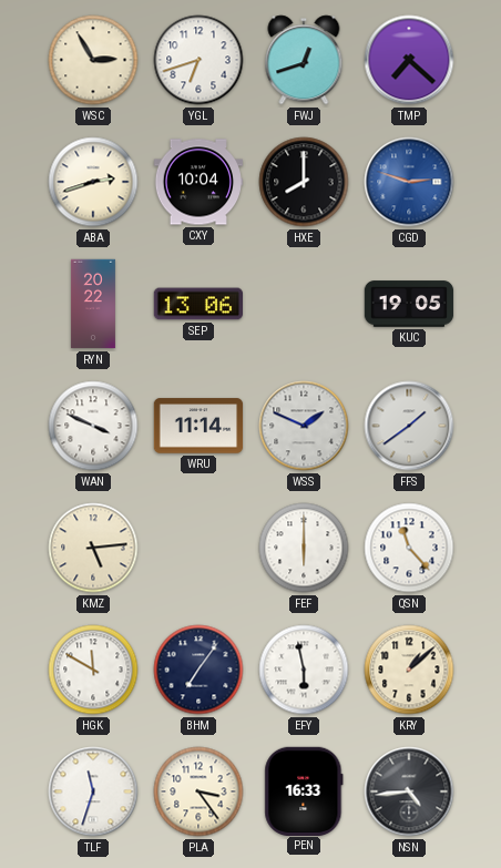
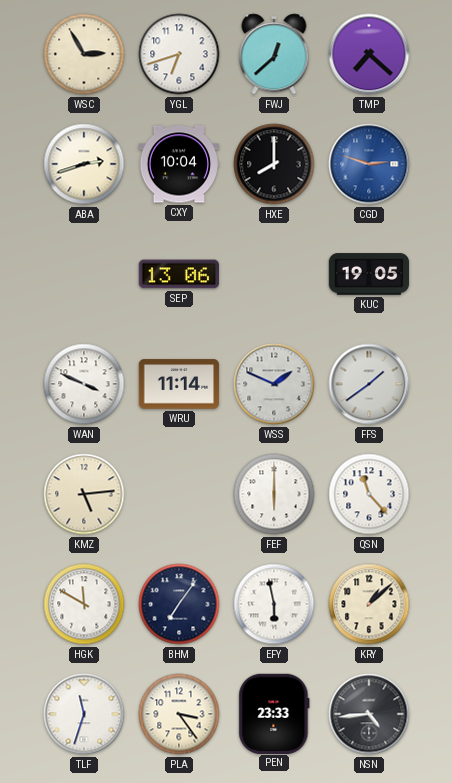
FWJ: 12:42 -> 12:38 (274, 54)
RYN: 20:22 -> none (93, 304)
PEN: 16:33 -> 23:33 (274, 713)
